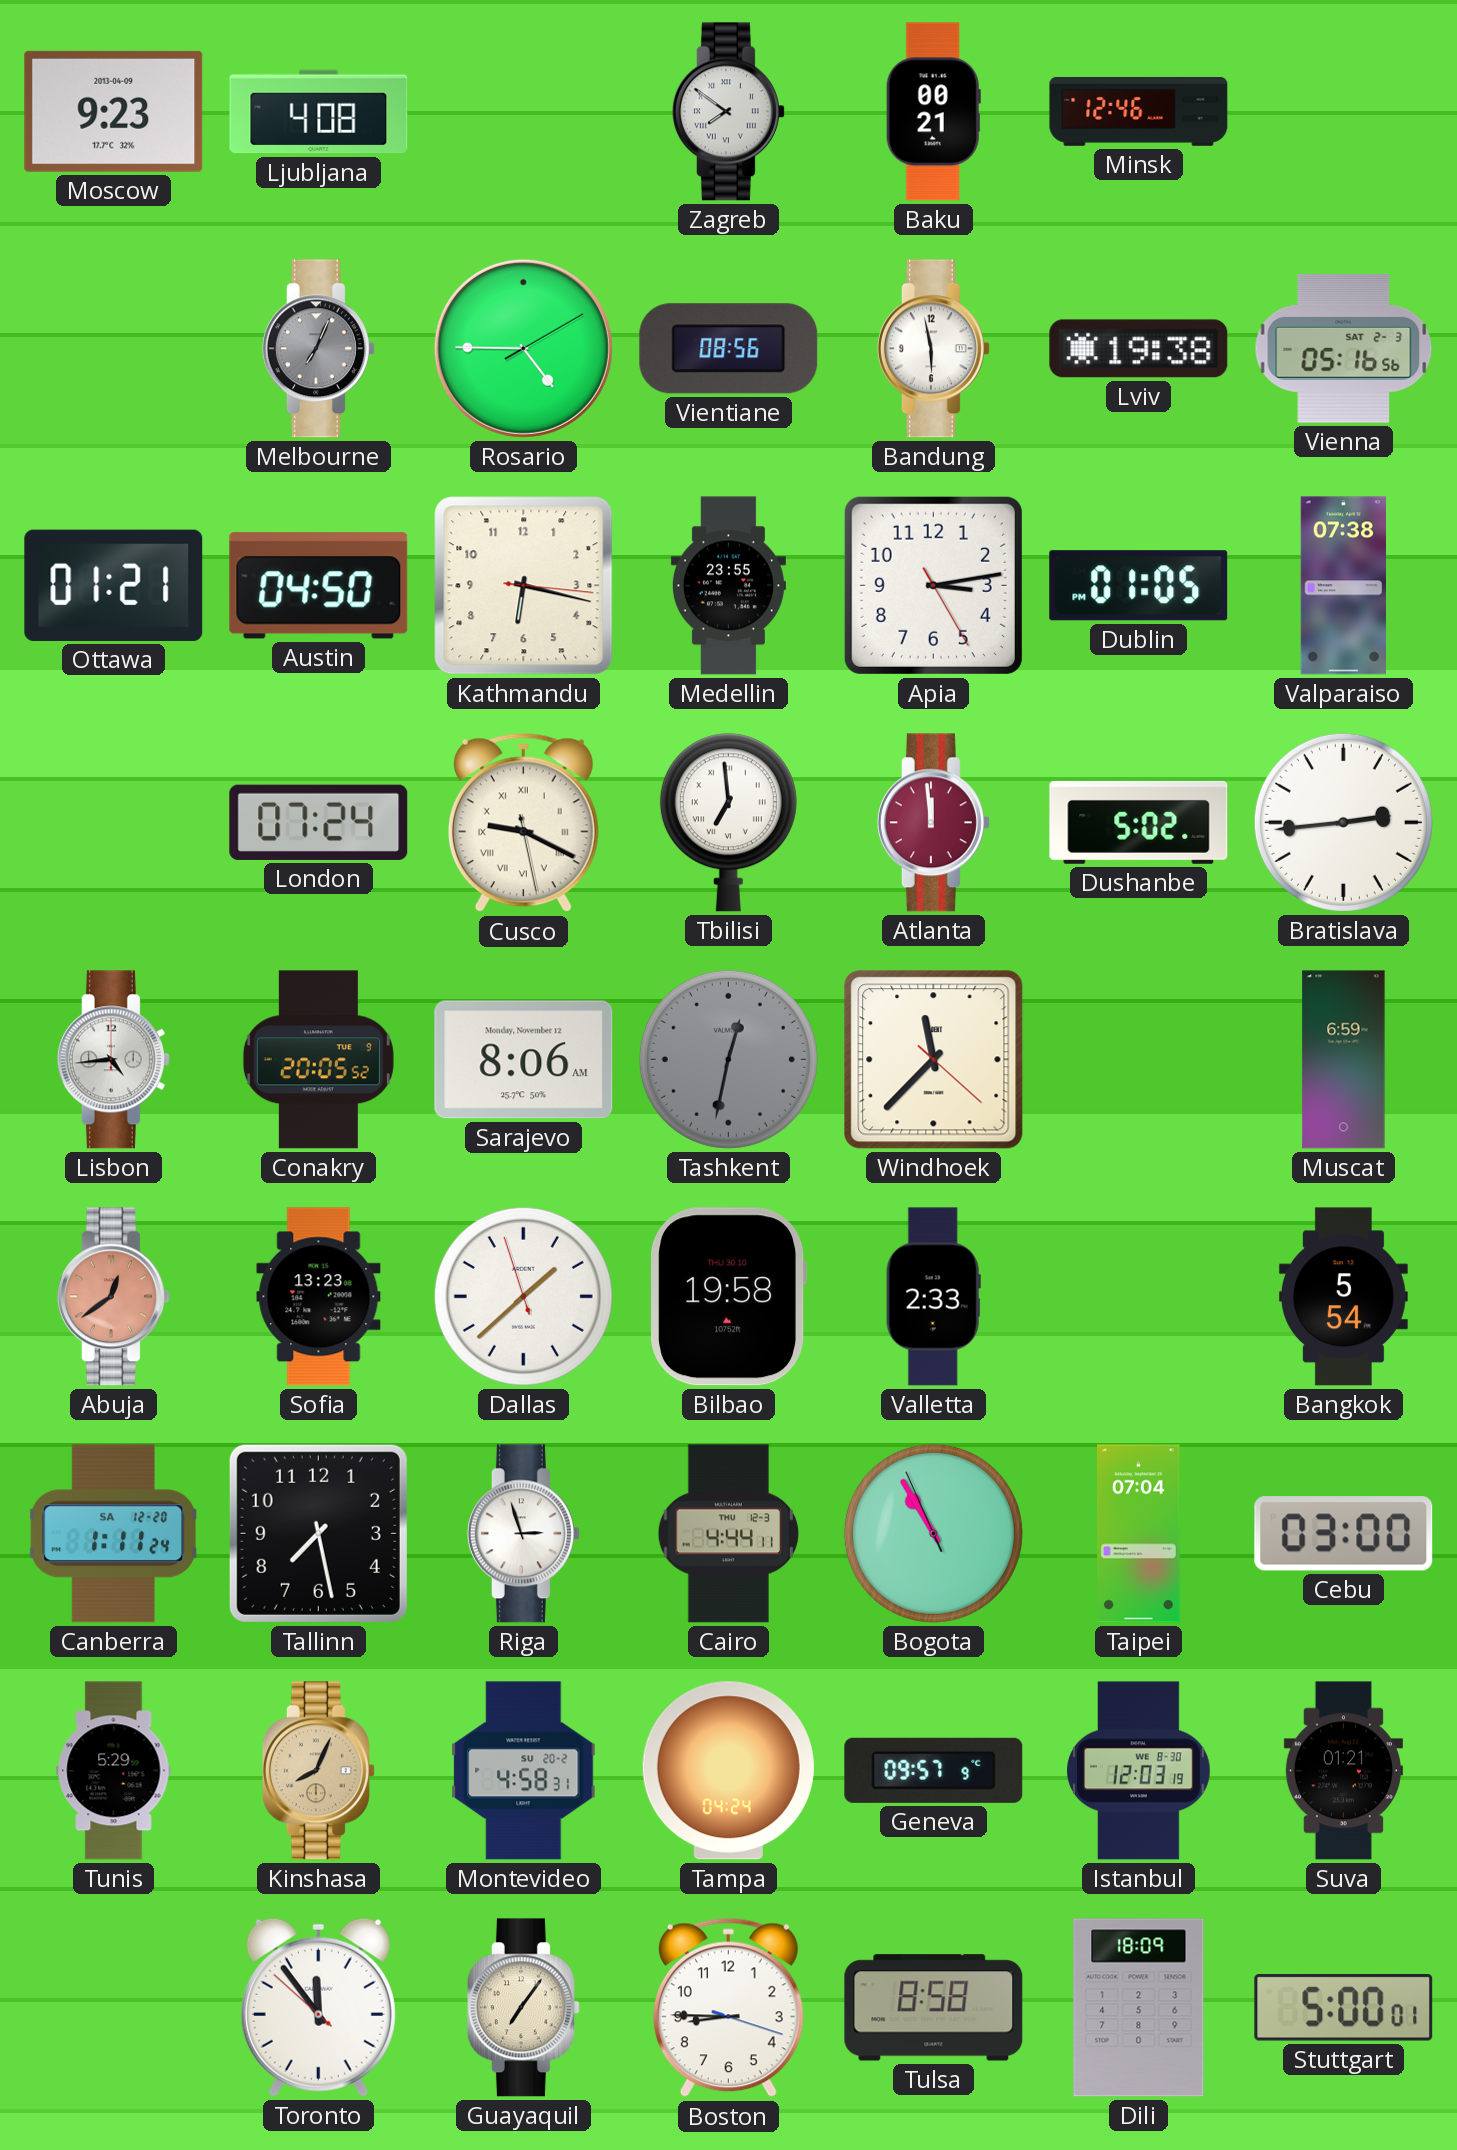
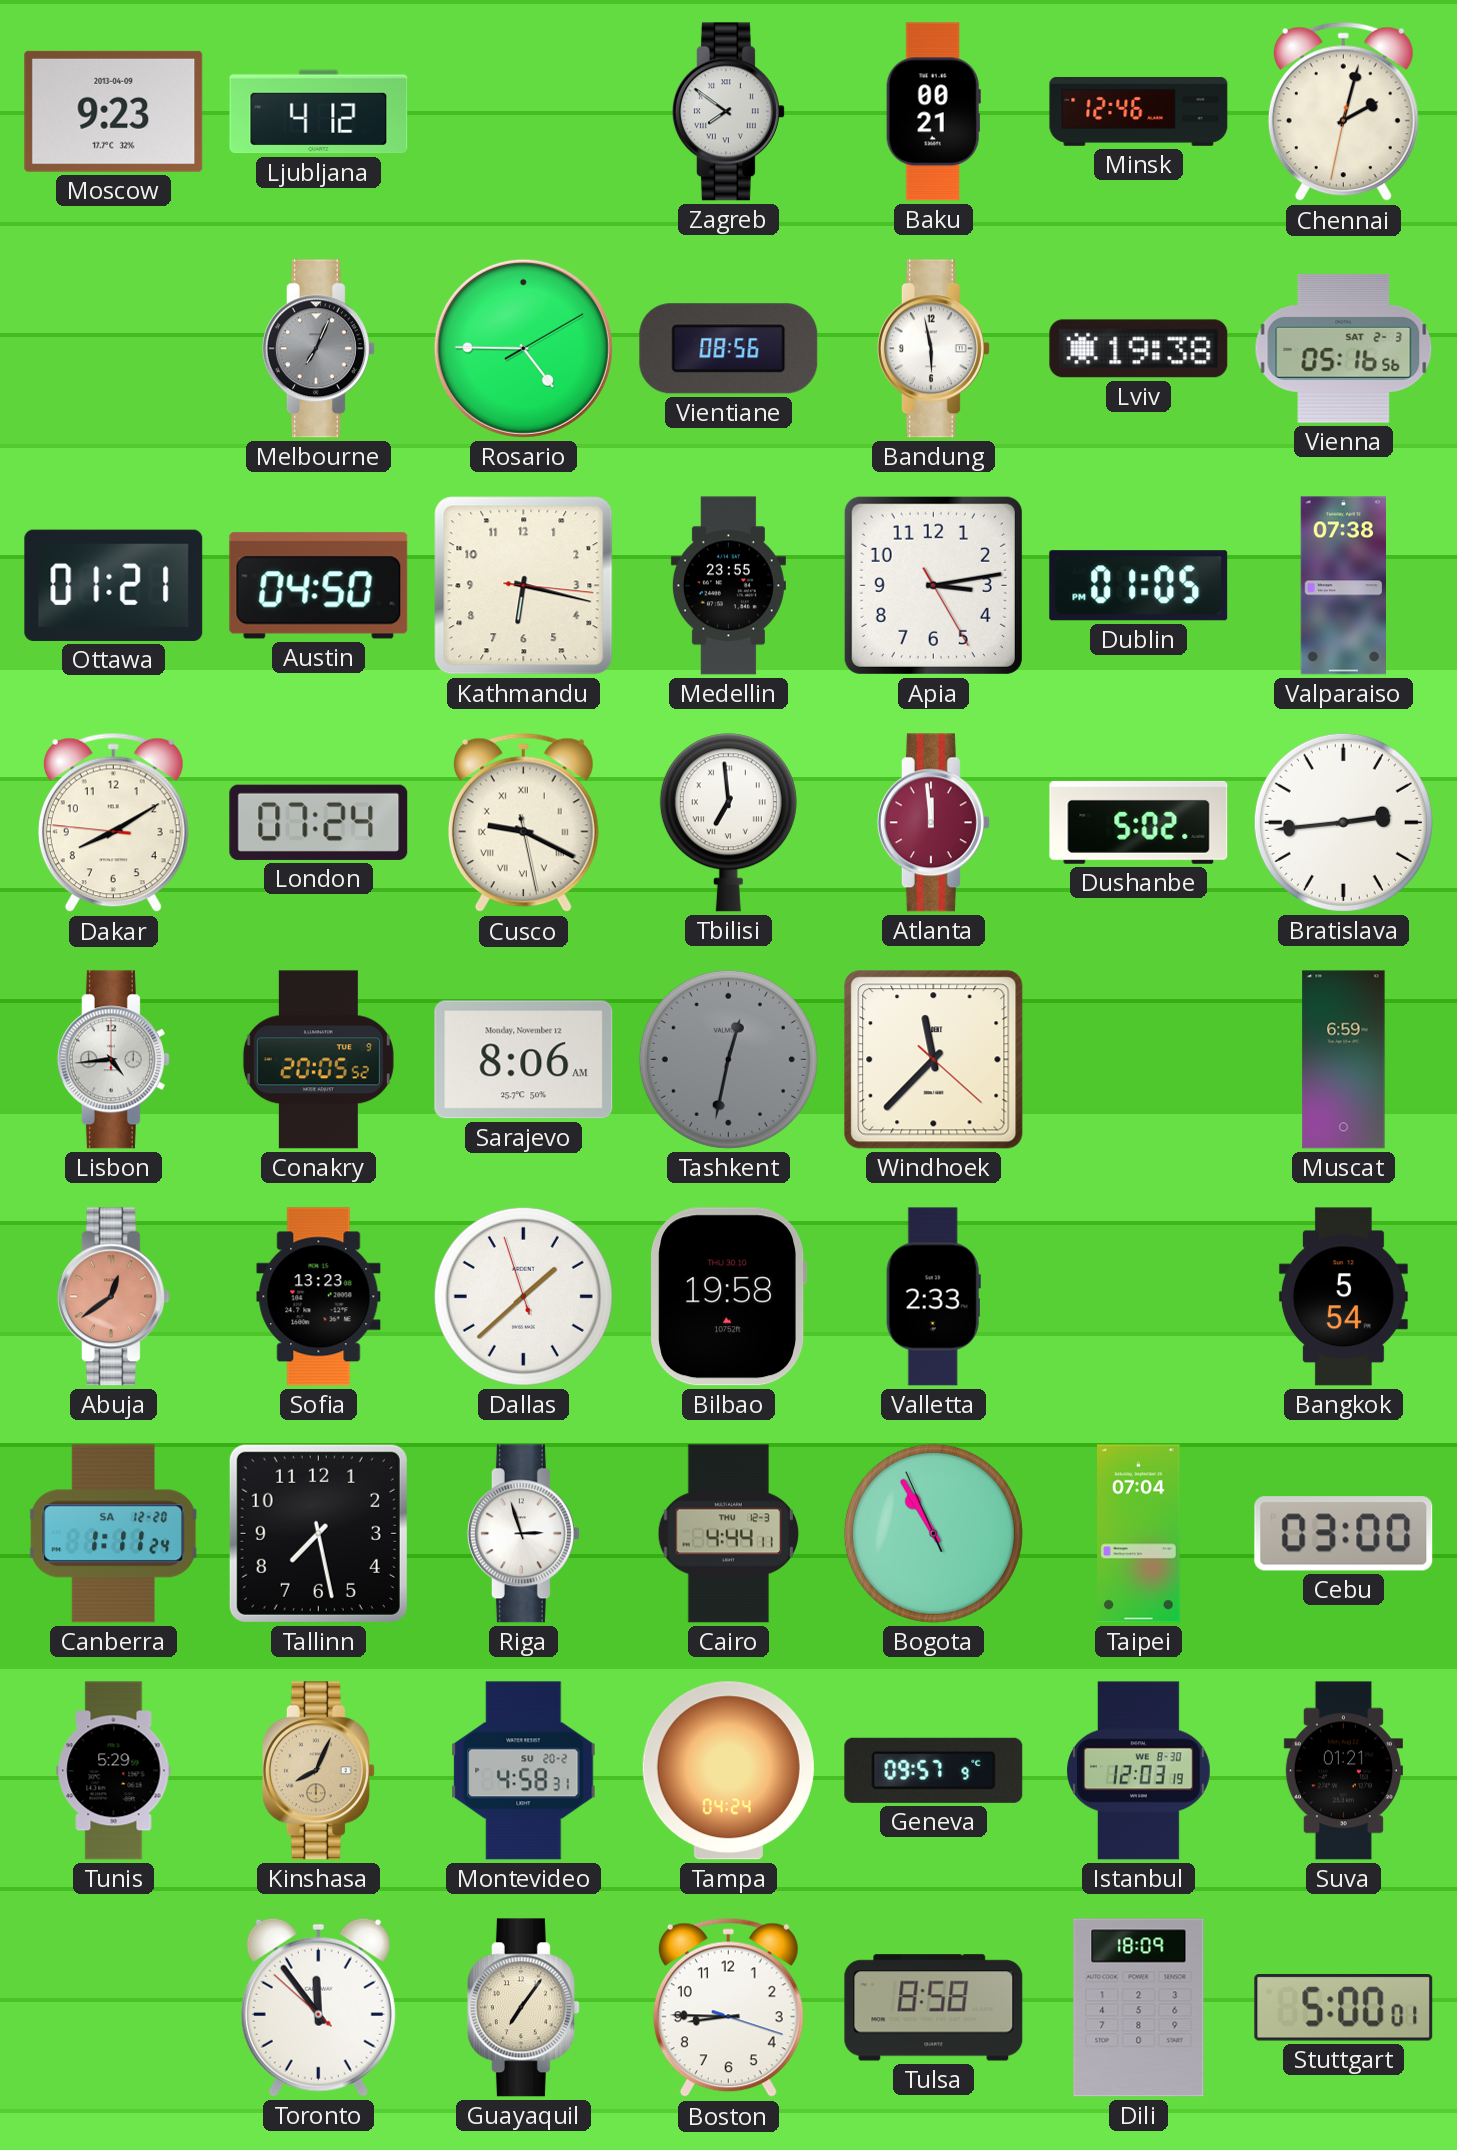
Ljubljana: 4:08 -> 4:12 (319, 112)
Chennai: none -> 2:02 (1343, 112)
Dakar: none -> 8:09 (113, 823)
